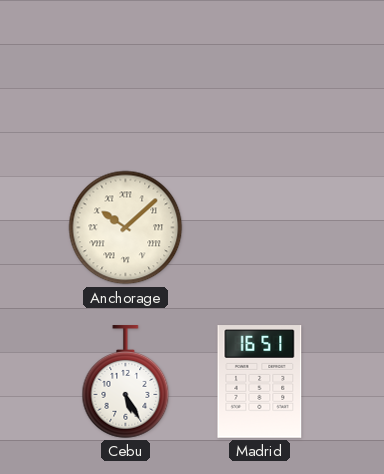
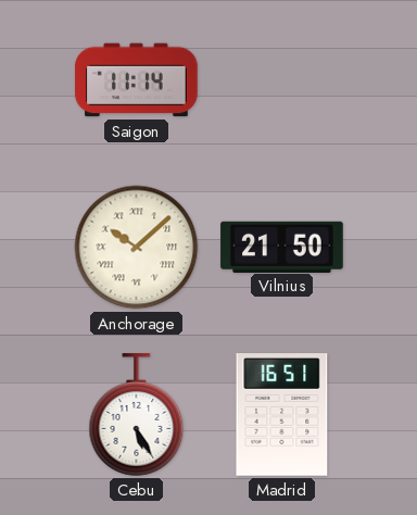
Saigon: none -> 11:14 (137, 80)
Vilnius: none -> 21:50 (282, 247)
